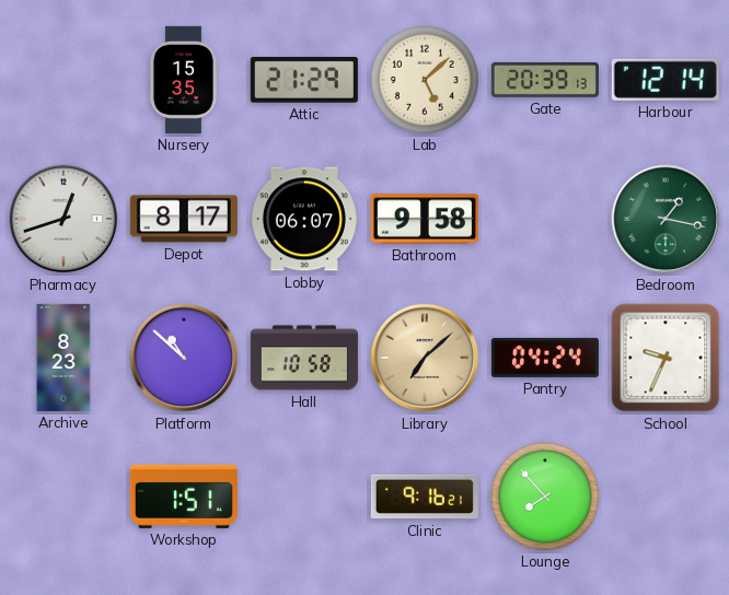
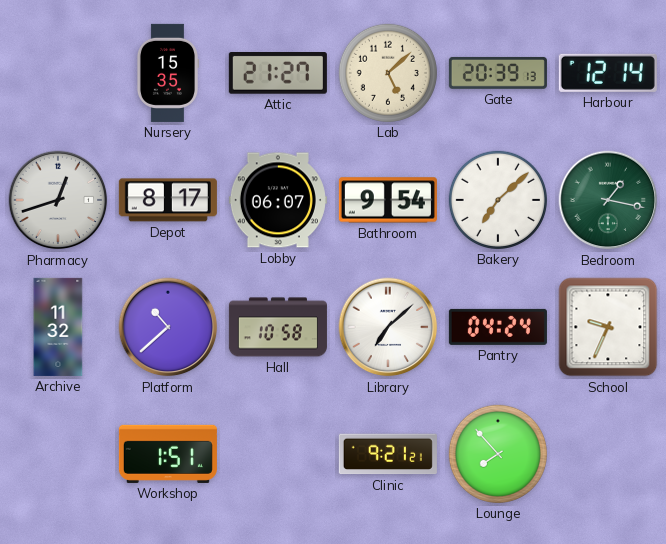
Attic: 21:29 -> 21:27 (278, 74)
Bathroom: 9:58 -> 9:54 (388, 200)
Bakery: none -> 7:08 (498, 200)
Archive: 8:23 -> 11:32 (58, 327)
Platform: 10:52 -> 10:38 (168, 327)
Library dial: champagne -> white (388, 327)
Clinic: 9:16 -> 9:21 (388, 454)
